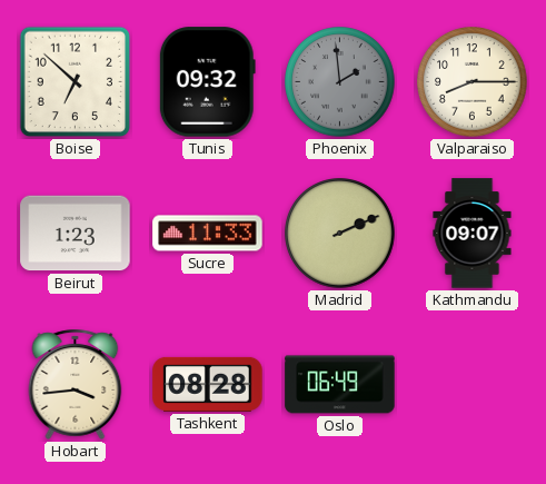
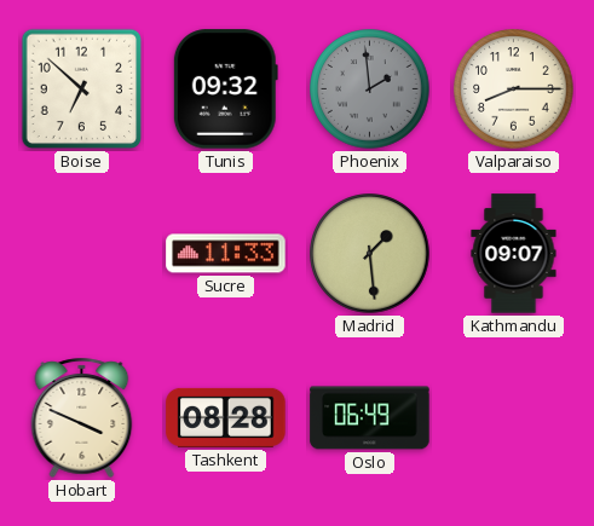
Beirut: 1:23 -> none (76, 234)
Madrid: 2:11 -> 1:29 (370, 254)
Hobart: 3:44 -> 3:49 (82, 417)
